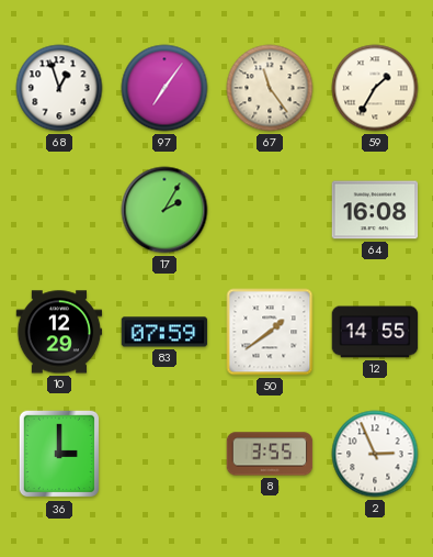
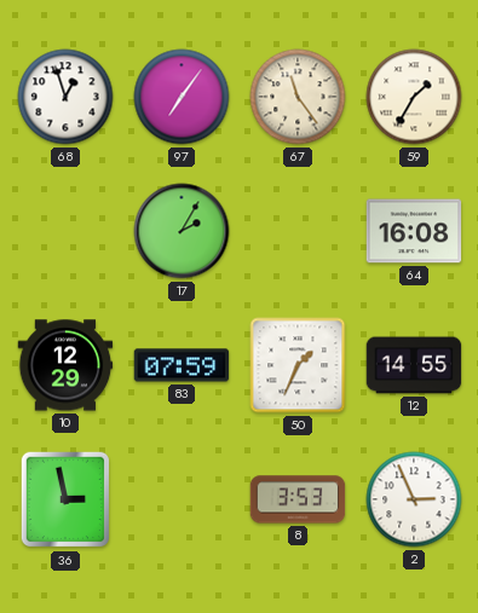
50: 1:39 -> 1:34 (298, 365)
36: 3:00 -> 2:58 (64, 499)
8: 3:55 -> 3:53 (298, 499)
